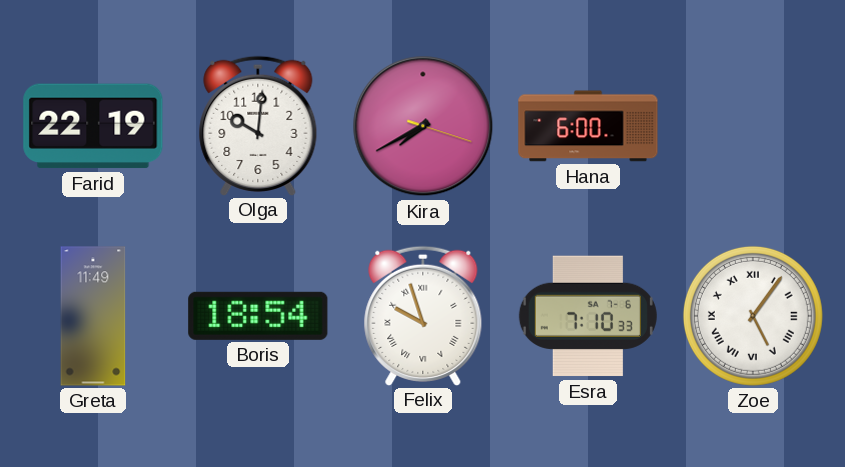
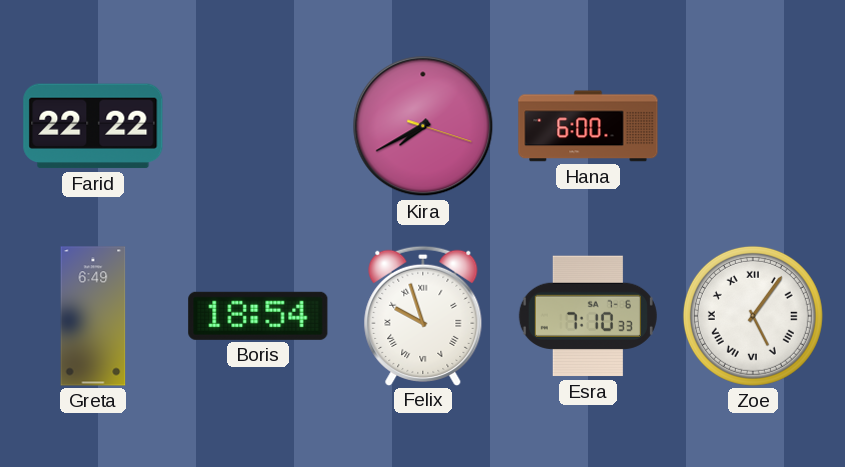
Farid: 22:19 -> 22:22 (93, 126)
Olga: 10:01 -> none (258, 125)
Greta: 11:49 -> 6:49 (93, 316)
